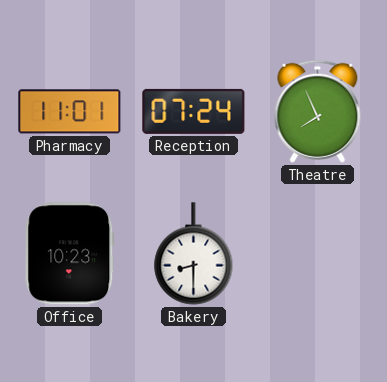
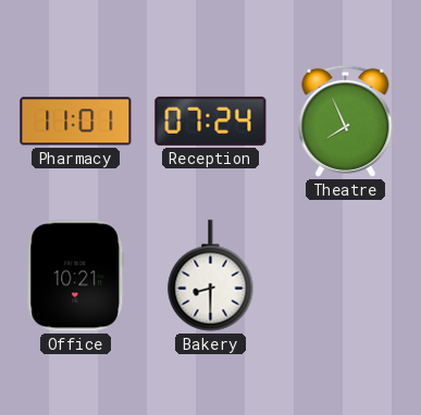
Office: 10:23 -> 10:21 (76, 276)
